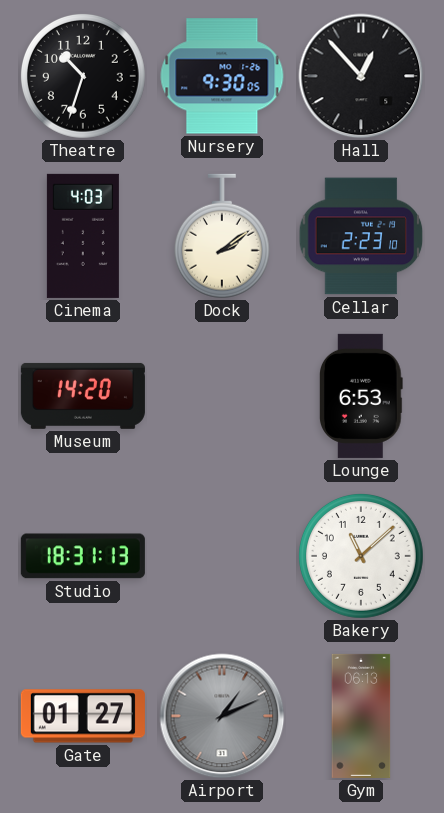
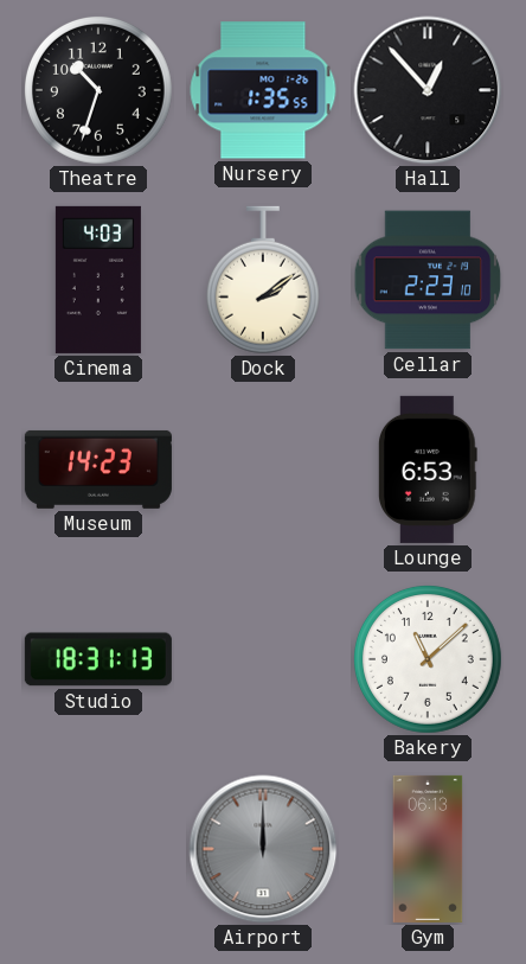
Nursery: 9:30 -> 1:35 (263, 90)
Museum: 14:20 -> 14:23 (98, 470)
Gate: 01:27 -> none (83, 716)
Airport: 1:11 -> 12:00 (263, 849)
